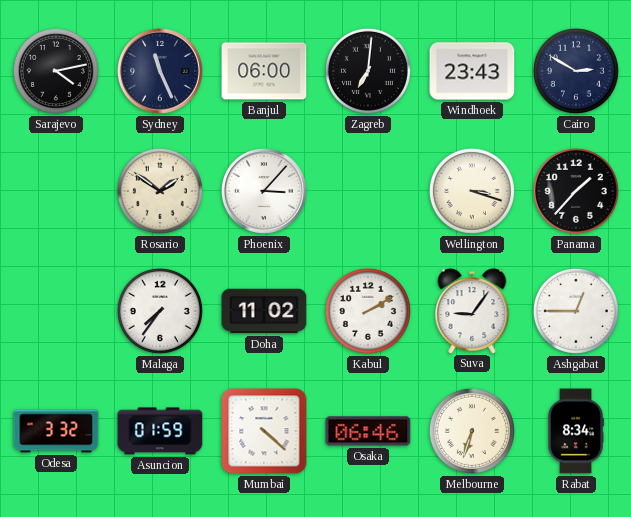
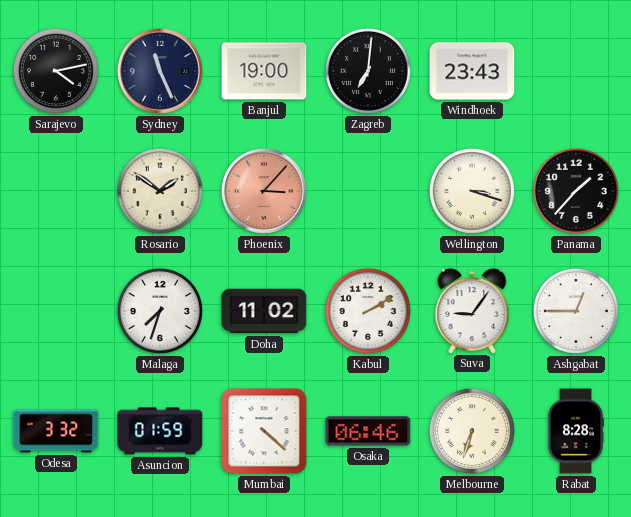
Banjul: 06:00 -> 19:00 (264, 71)
Cairo: 2:50 -> none (576, 71)
Phoenix dial: white -> salmon (264, 191)
Malaga: 7:36 -> 7:33 (160, 311)
Rabat: 8:34 -> 8:28 (576, 431)
